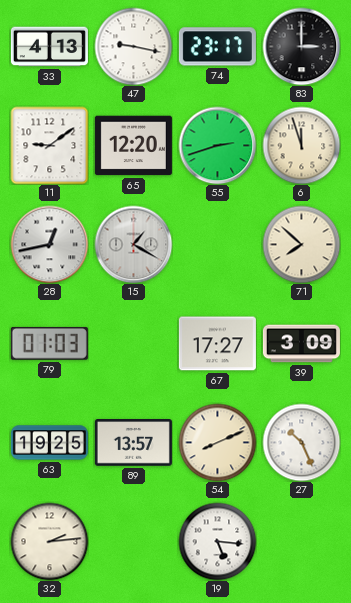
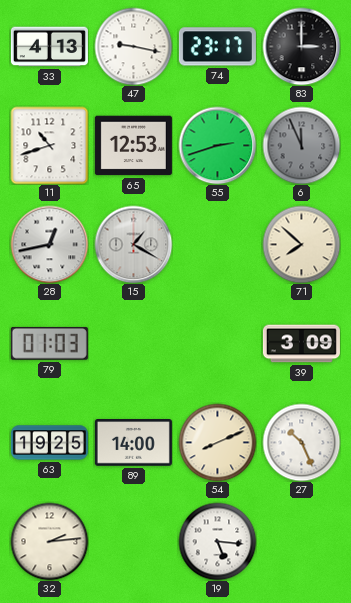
11: 9:09 -> 10:42 (49, 145)
65: 12:20 -> 12:53 (133, 146)
6: 11:57 -> 11:56 (301, 145)
6 dial: cream -> grey (301, 145)
67: 17:27 -> none (217, 344)
89: 13:57 -> 14:00 (133, 443)
